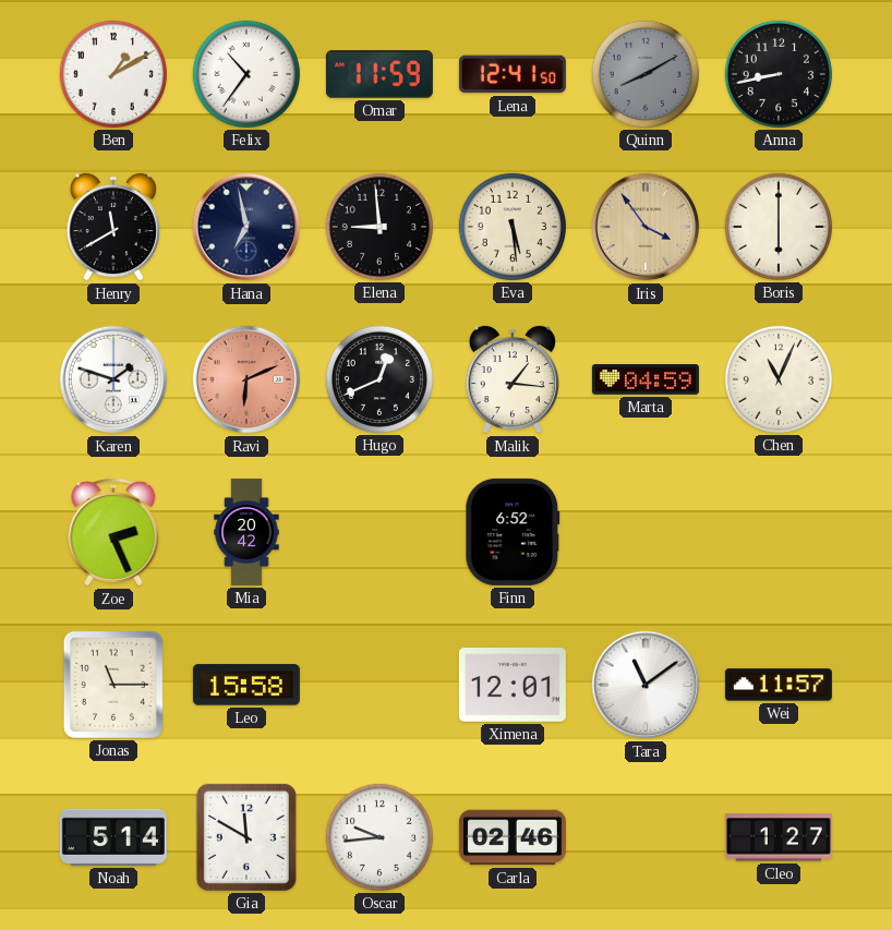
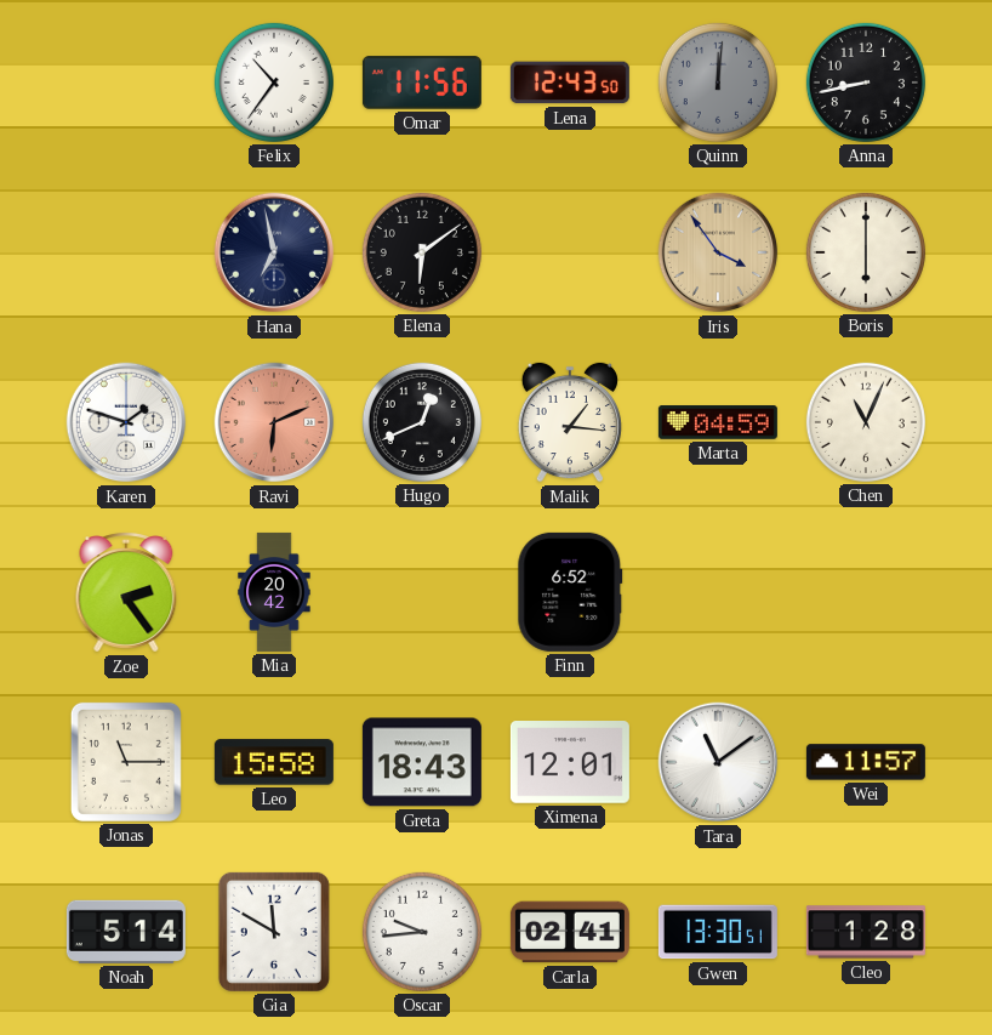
Ben: 1:10 -> none (113, 74)
Omar: 11:59 -> 11:56 (422, 83)
Lena: 12:41 -> 12:43 (570, 83)
Quinn: 8:10 -> 12:01 (718, 83)
Henry: 11:40 -> none (113, 227)
Elena: 8:59 -> 6:09 (422, 252)
Eva: 5:29 -> none (513, 227)
Zoe: 2:26 -> 2:24 (126, 592)
Greta: none -> 18:43 (422, 762)
Carla: 02:46 -> 02:41 (570, 932)
Gwen: none -> 13:30 (718, 932)
Cleo: 1:27 -> 1:28 (866, 932)
